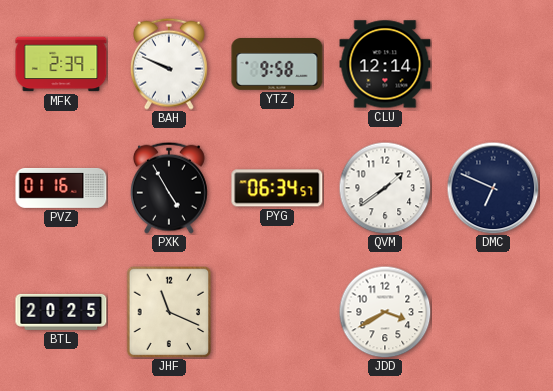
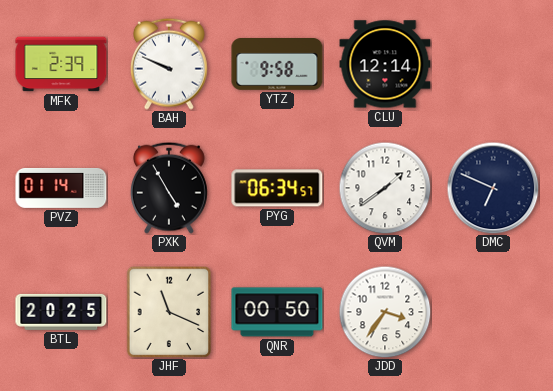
PVZ: 01:16 -> 01:14 (61, 188)
QNR: none -> 00:50 (277, 312)
JDD: 3:40 -> 3:36 (385, 312)
